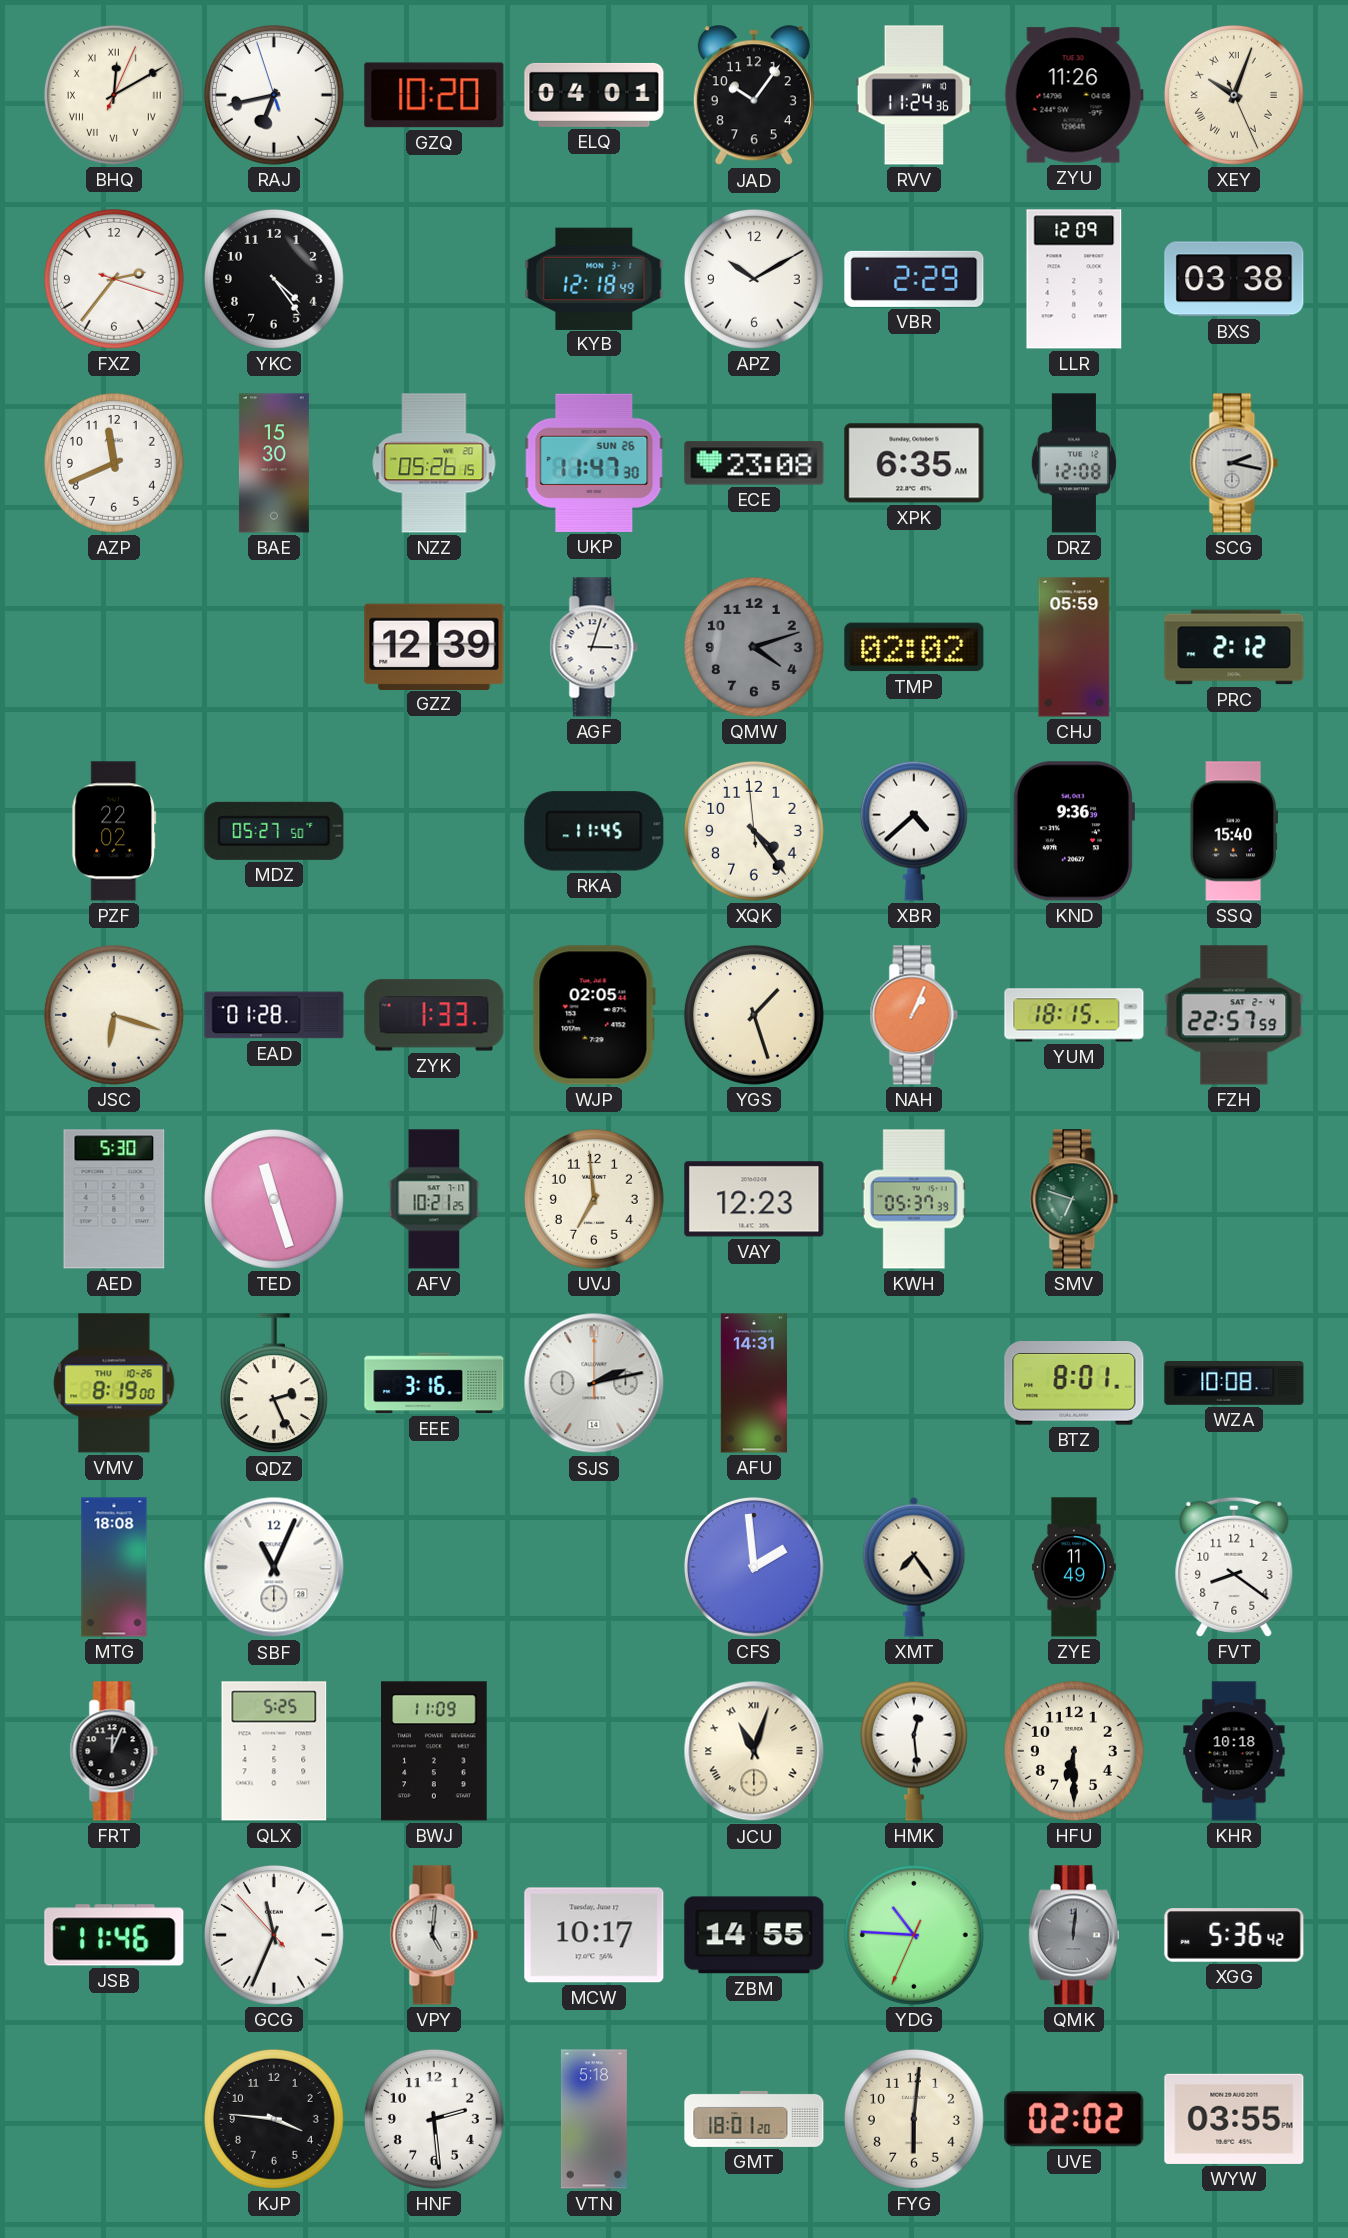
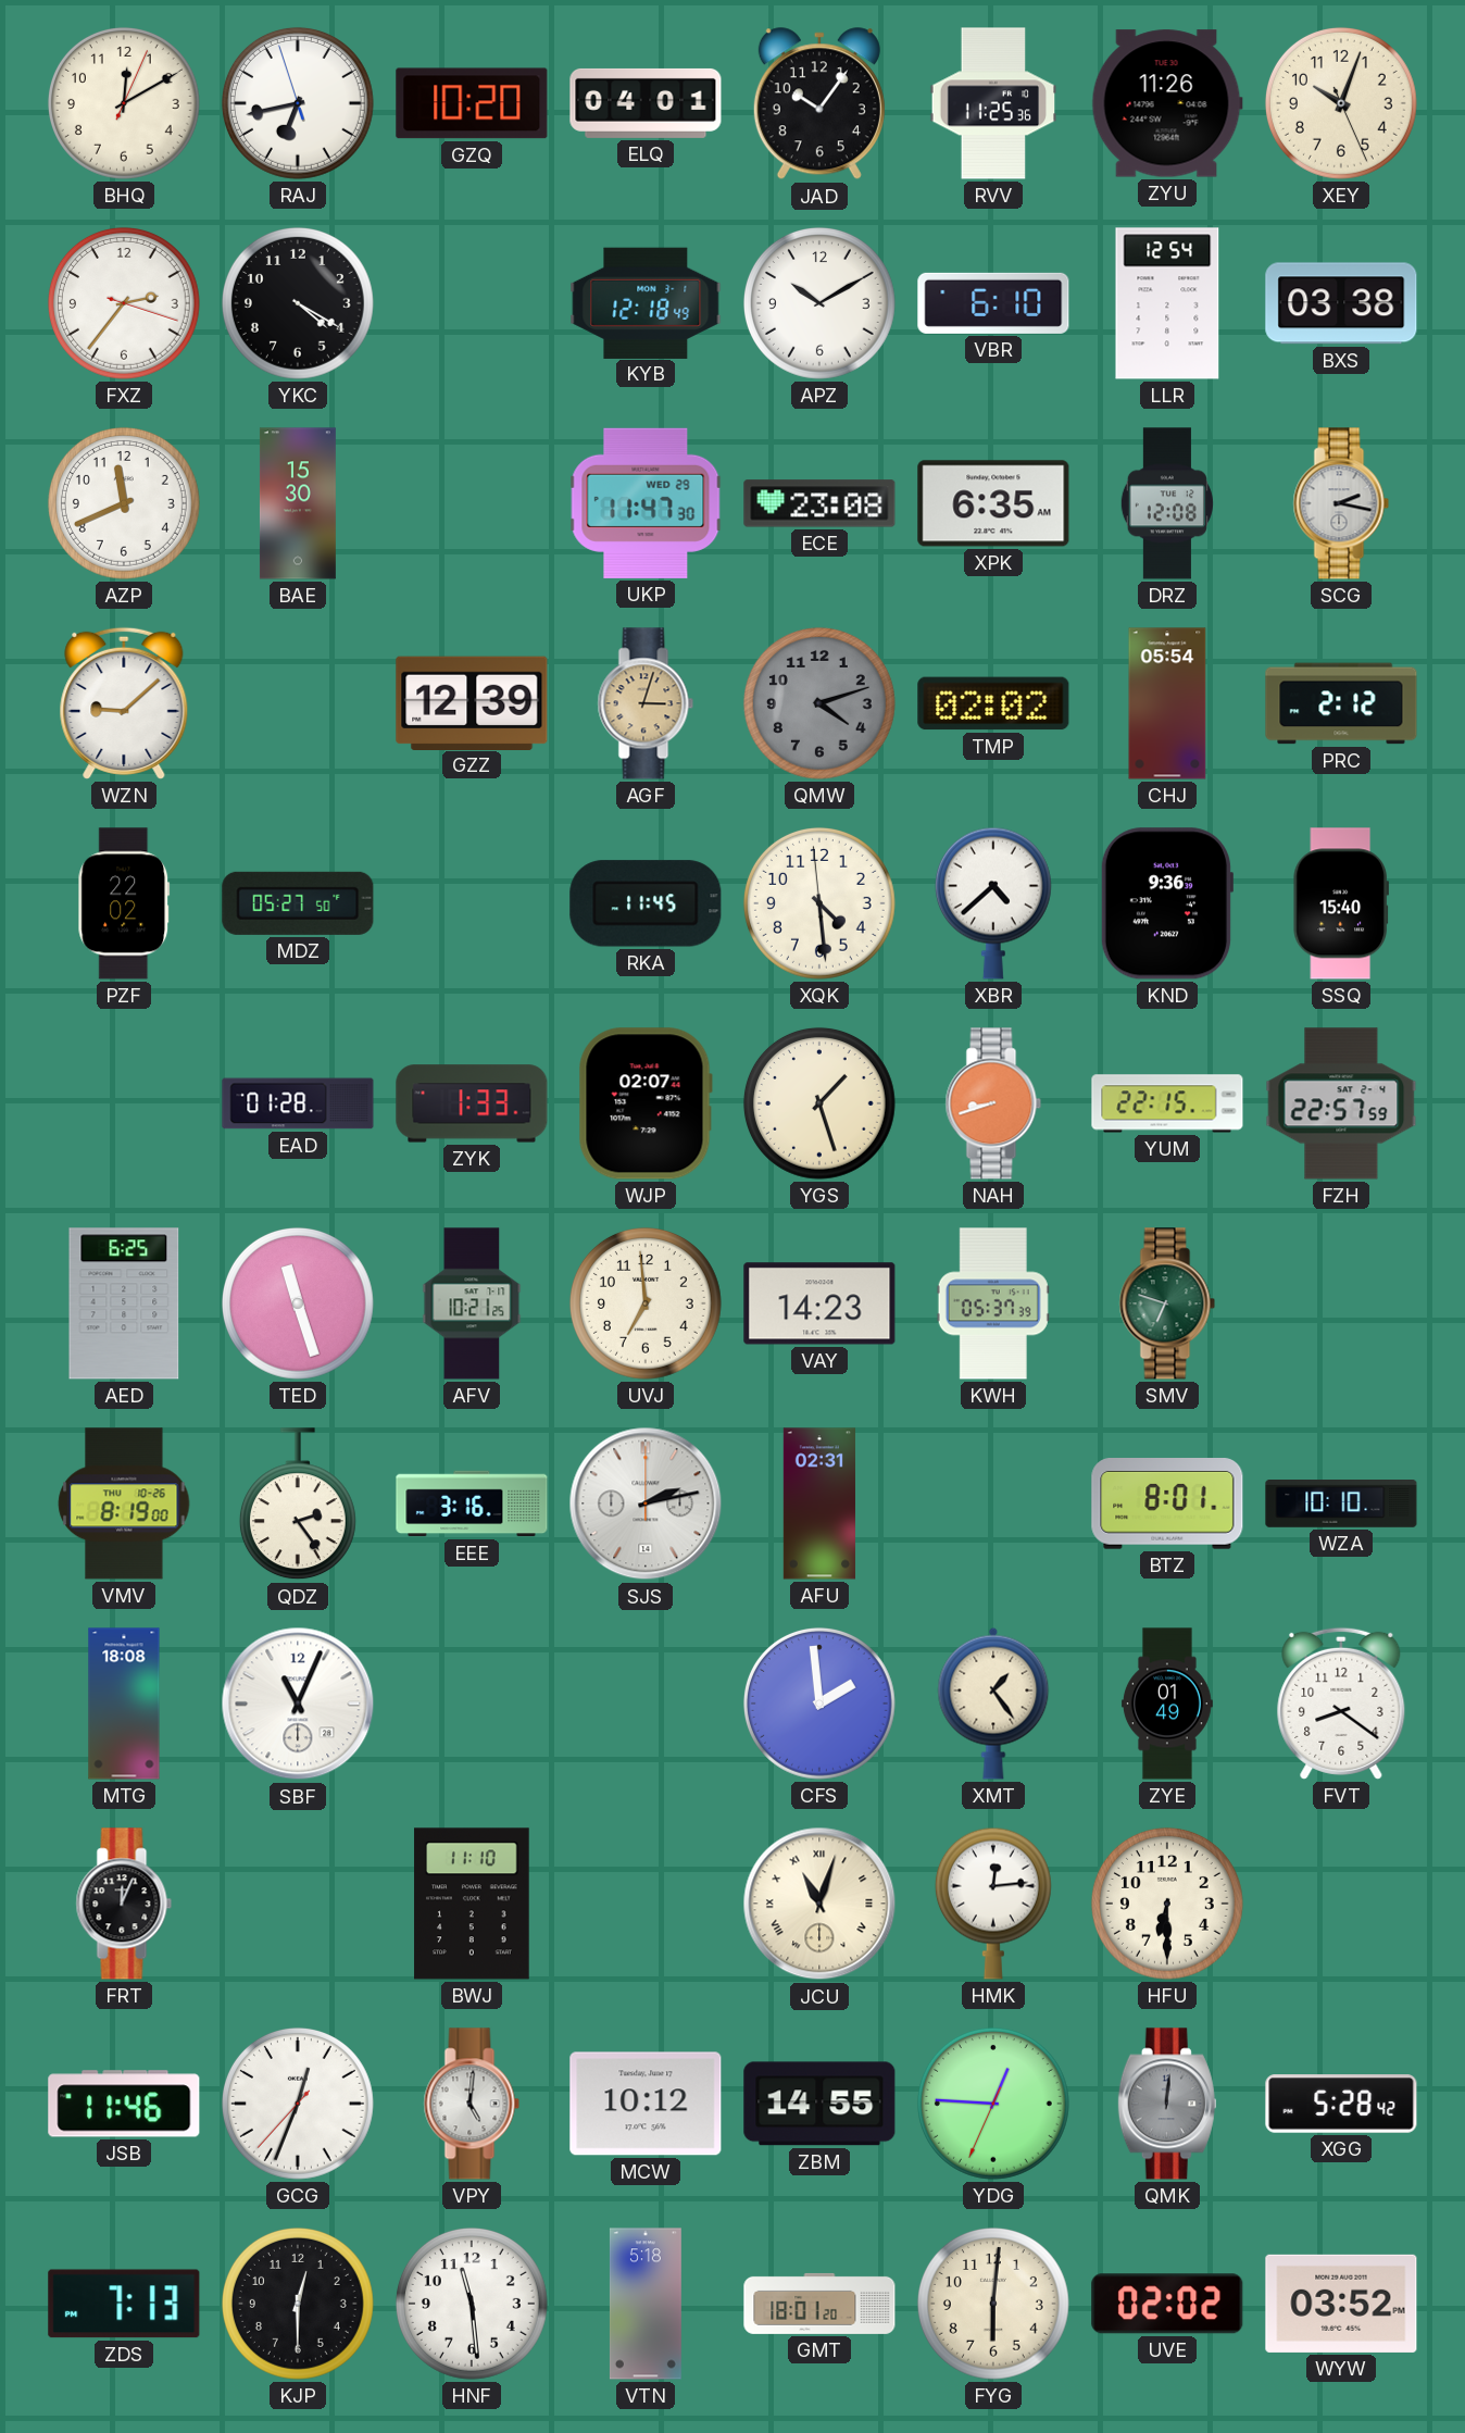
BHQ numerals: Roman -> Arabic (124, 103)
RVV: 11:24 -> 11:25 (993, 103)
XEY numerals: Roman -> Arabic (1341, 103)
YKC: 4:24 -> 4:20 (298, 303)
VBR: 2:29 -> 6:10 (993, 303)
LLR: 12:09 -> 12:54 (1167, 303)
NZZ: 05:26 -> none (434, 463)
UKP date: SUN 26 -> WED 29 (646, 503)
WZN: none -> 9:08 (124, 703)
AGF dial: white -> champagne (646, 703)
CHJ: 05:59 -> 05:54 (1167, 703)
XQK: 4:23 -> 4:28 (819, 903)
JSC: 6:18 -> none (114, 1015)
WJP: 02:05 -> 02:07 (646, 1103)
NAH: 1:04 -> 8:42 (993, 1103)
YUM: 18:15 -> 22:15 (1167, 1103)
AED: 5:30 -> 6:25 (124, 1303)
VAY: 12:23 -> 14:23 (819, 1303)
QDZ: 2:26 -> 2:24 (298, 1505)
AFU: 14:31 -> 02:31 (819, 1504)
WZA: 10:08 -> 10:10 (1341, 1505)
XMT: 7:24 -> 1:24 (993, 1704)
ZYE: 11:49 -> 01:49 (1167, 1704)
QLX: 5:25 -> none (274, 1751)
BWJ: 11:09 -> 11:10 (472, 1904)
HMK: 12:29 -> 12:14 (993, 1904)
KHR: 10:18 -> none (1234, 1751)
GCG: 11:33 -> 12:33 (298, 2104)
MCW: 10:17 -> 10:12 (646, 2104)
YDG: 10:45 -> 12:45 (993, 2104)
XGG: 5:36 -> 5:28 (1341, 2104)
ZDS: none -> 7:13 (124, 2304)
KJP: 3:46 -> 12:30 (298, 2304)
HNF: 2:29 -> 11:29 (472, 2304)
WYW: 03:55 -> 03:52 (1341, 2304)
